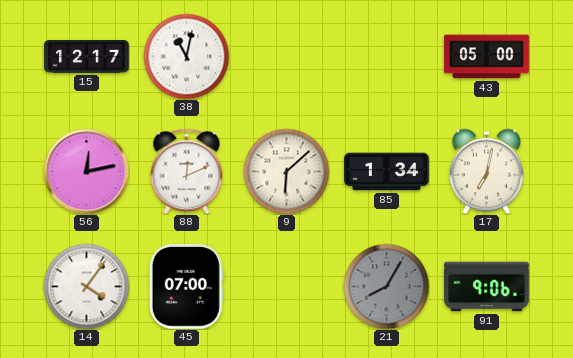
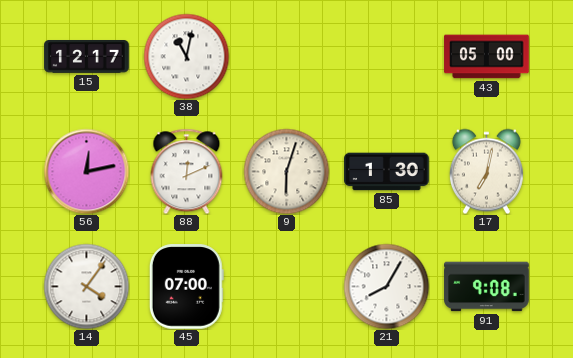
9: 6:08 -> 6:03 (286, 171)
85: 1:34 -> 1:30 (387, 172)
21 dial: grey -> white (386, 286)
91: 9:06 -> 9:08 (487, 287)
